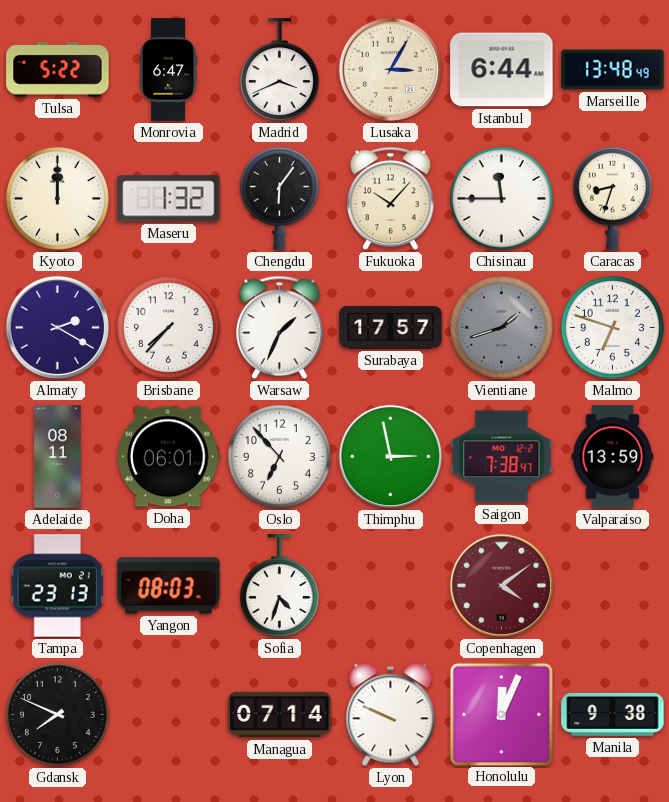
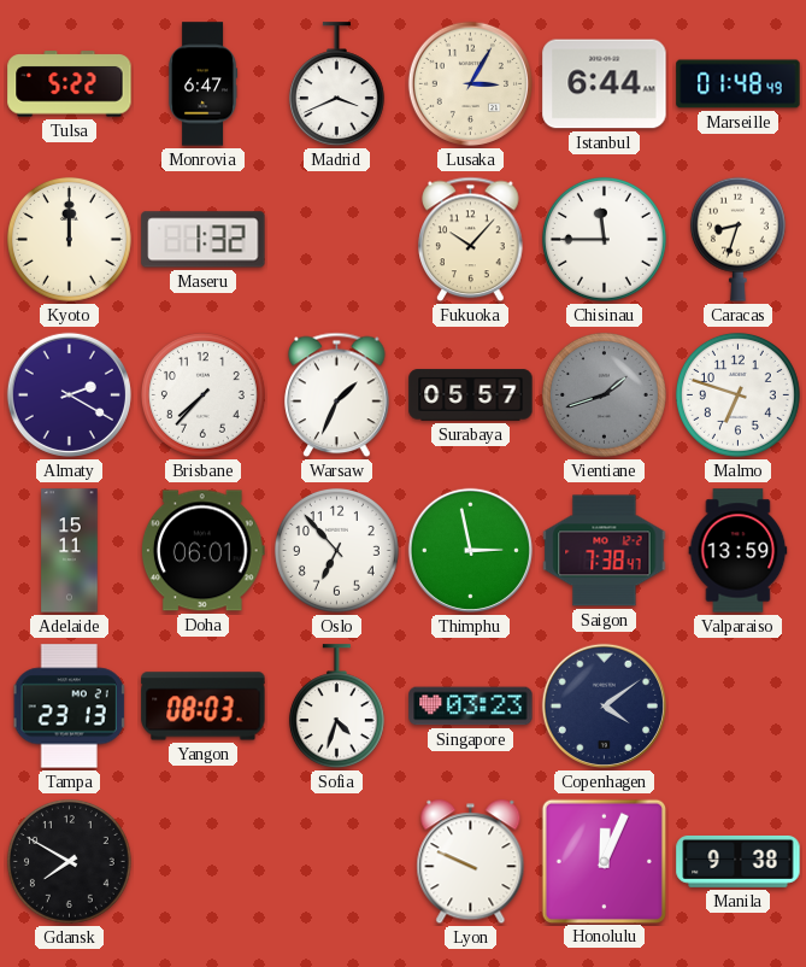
Marseille: 13:48 -> 01:48 (739, 84)
Chengdu: 6:06 -> none (279, 198)
Surabaya: 17:57 -> 05:57 (471, 395)
Adelaide: 08:11 -> 15:11 (70, 551)
Singapore: none -> 03:23 (471, 707)
Copenhagen dial: burgundy -> navy (604, 705)
Gdansk: 7:49 -> 7:50 (69, 861)
Managua: 07:14 -> none (280, 715)
